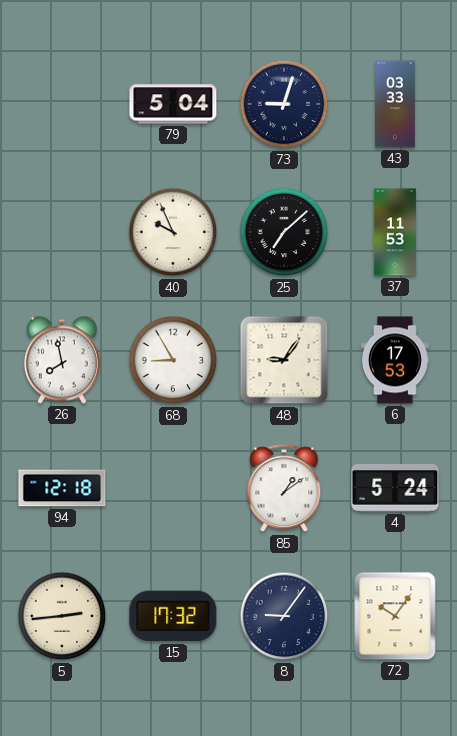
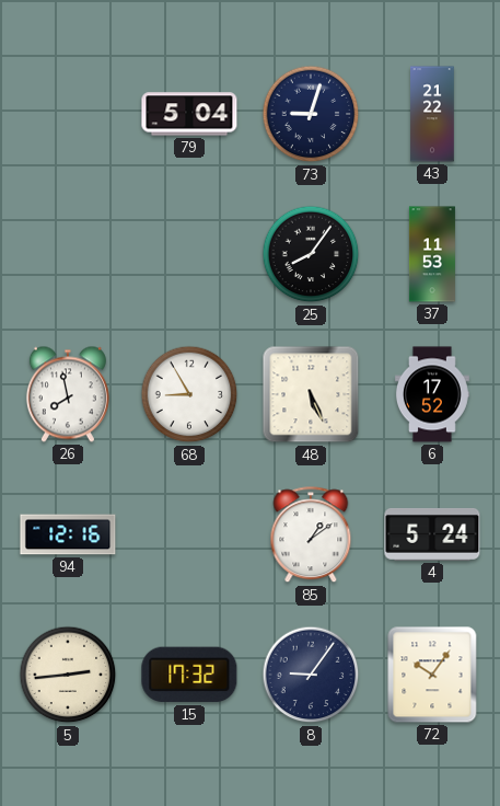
43: 03:33 -> 21:22 (432, 114)
40: 9:56 -> none (173, 232)
25: 7:08 -> 8:06 (311, 254)
48: 9:06 -> 5:26 (311, 394)
6: 17:53 -> 17:52 (432, 394)
94: 12:18 -> 12:16 (68, 534)
